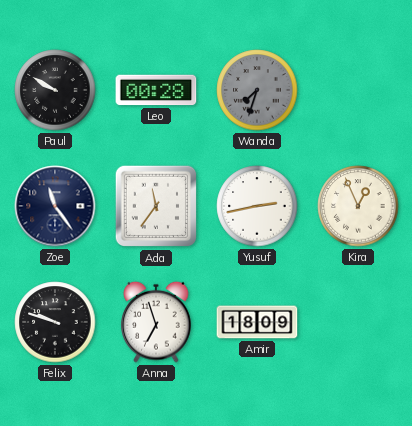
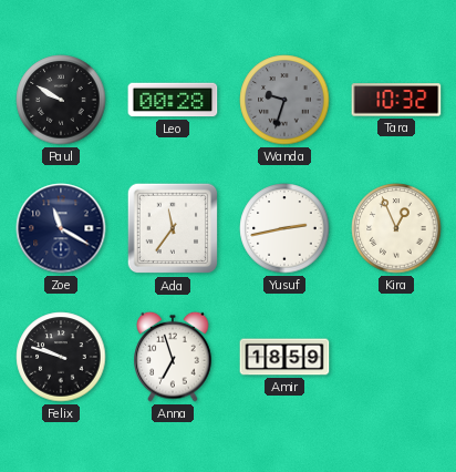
Wanda: 7:33 -> 9:33 (284, 100)
Tara: none -> 10:32 (396, 100)
Zoe: 11:24 -> 11:20 (61, 228)
Amir: 18:09 -> 18:59 (284, 357)
